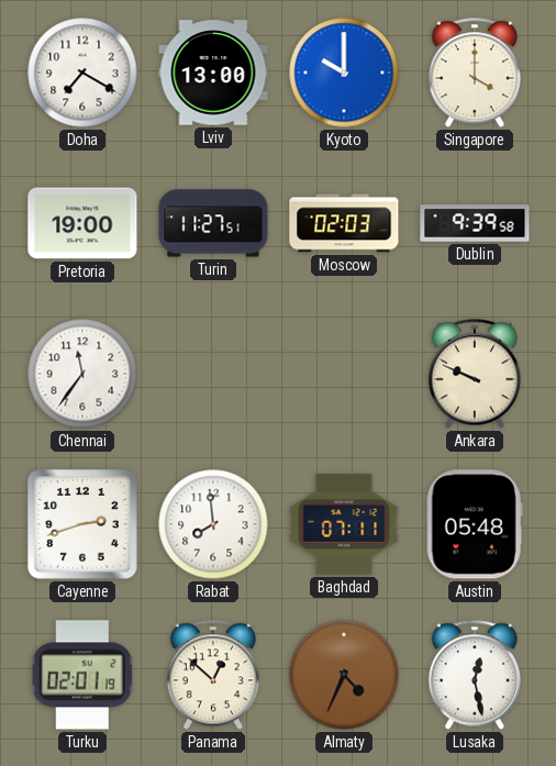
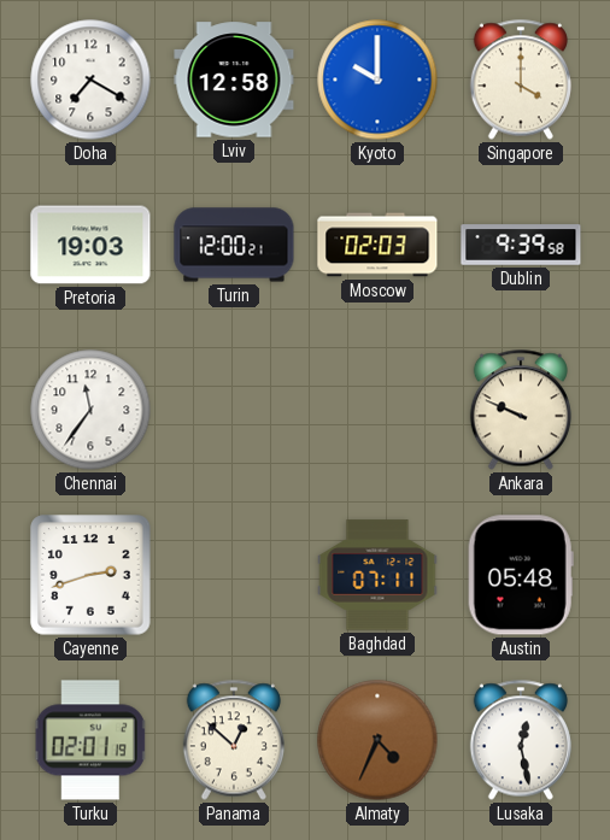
Lviv: 13:00 -> 12:58 (234, 80)
Pretoria: 19:00 -> 19:03 (90, 245)
Turin: 11:27 -> 12:00 (234, 245)
Rabat: 7:59 -> none (213, 524)
